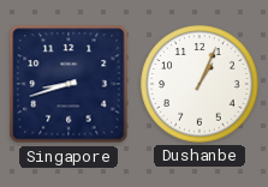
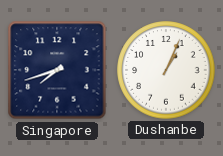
Singapore: 8:42 -> 7:42 (57, 70)
